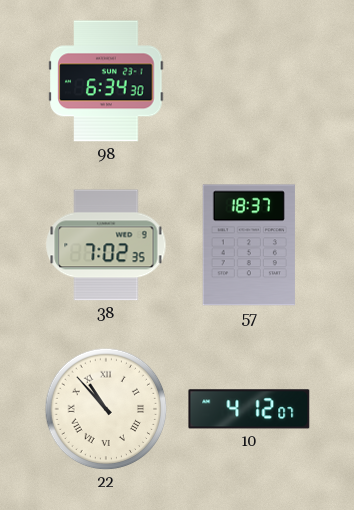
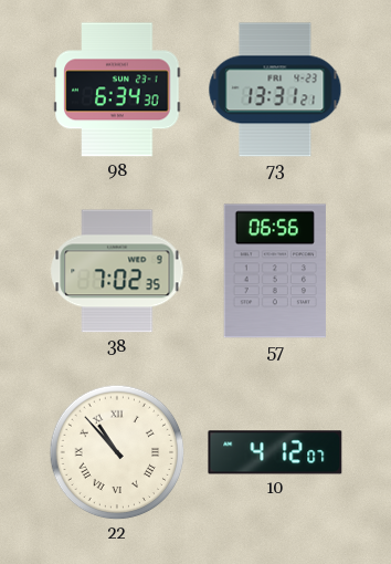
73: none -> 13:31 (275, 90)
57: 18:37 -> 06:56 (275, 271)
